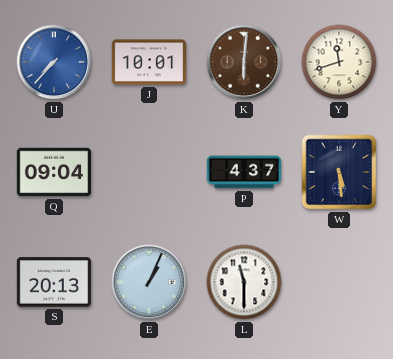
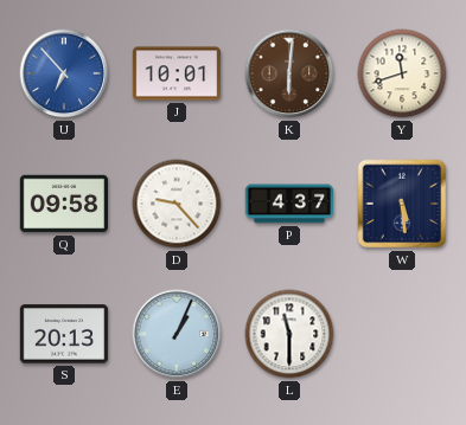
U: 7:37 -> 6:53 (64, 73)
Q: 09:04 -> 09:58 (63, 204)
D: none -> 9:23 (177, 204)
